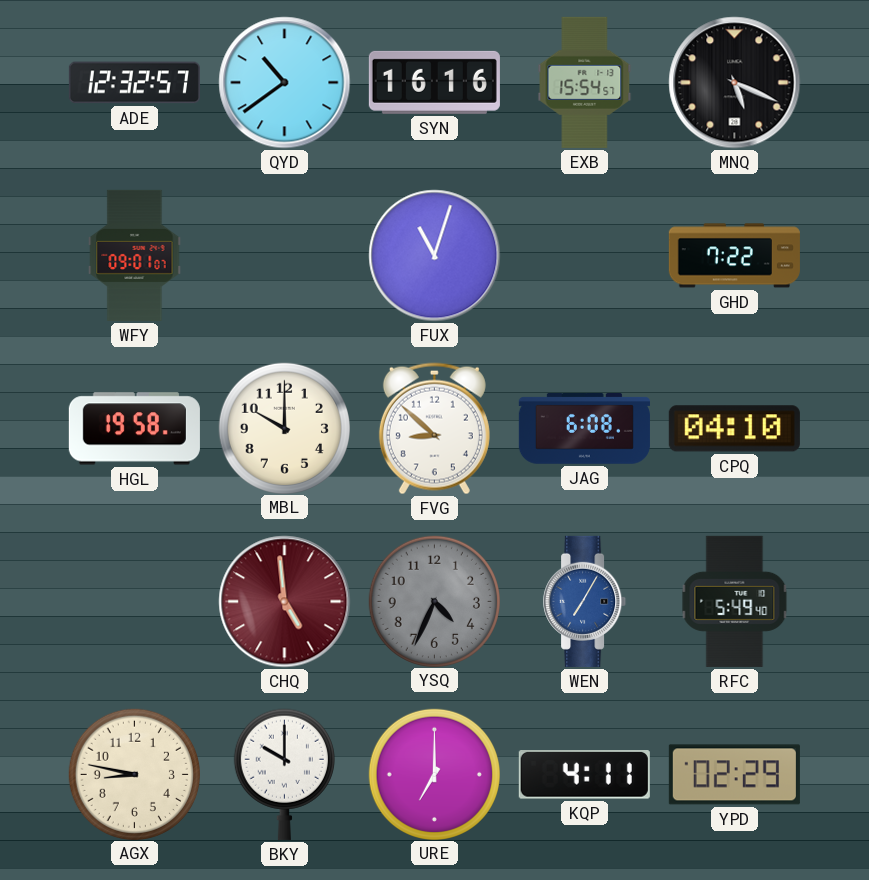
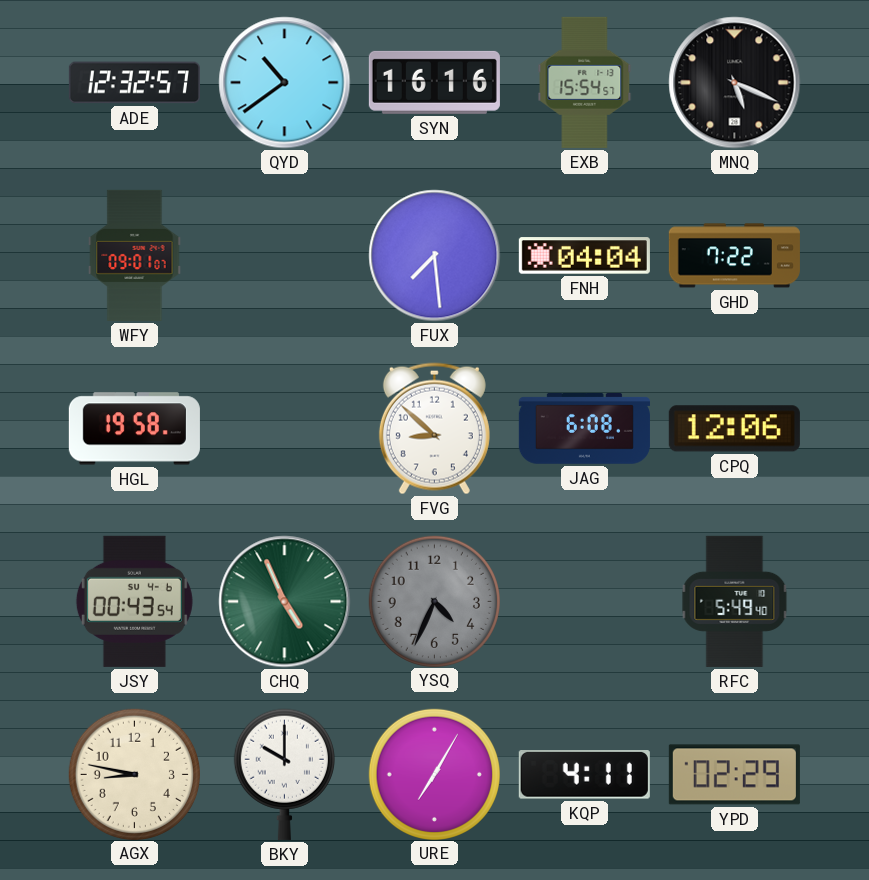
FUX: 11:03 -> 7:29 (435, 256)
FNH: none -> 04:04 (584, 256)
MBL: 10:00 -> none (284, 428)
CPQ: 04:10 -> 12:06 (734, 429)
JSY: none -> 00:43 (134, 601)
CHQ: 4:59 -> 4:56 (285, 602)
CHQ dial: burgundy -> green (285, 602)
WEN: 7:05 -> none (585, 601)
URE: 7:00 -> 7:05 (434, 774)
